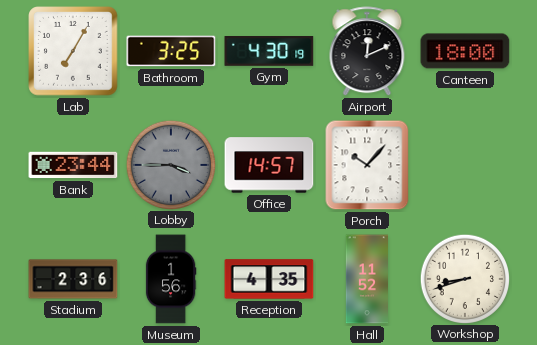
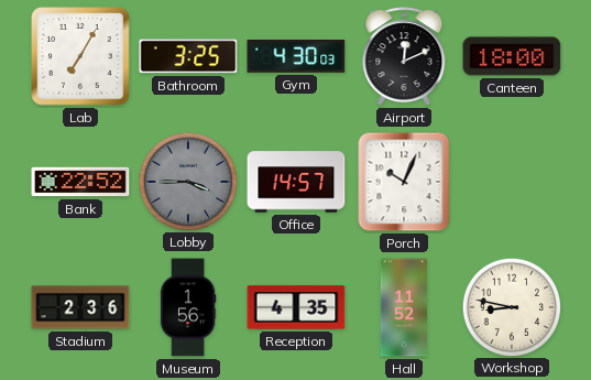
Gym: 4:30:19 -> 4:30:03 (296, 57)
Bank: 23:44 -> 22:52 (80, 182)
Porch: 10:07 -> 10:04 (404, 182)
Workshop: 8:42 -> 8:47 (511, 306)
